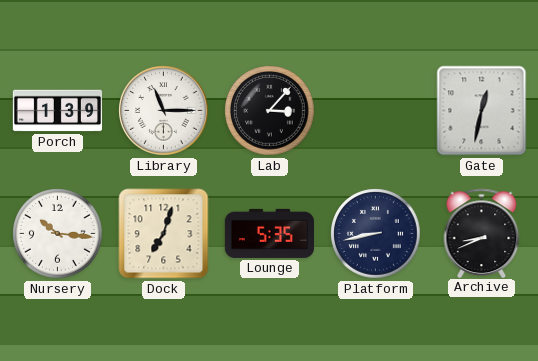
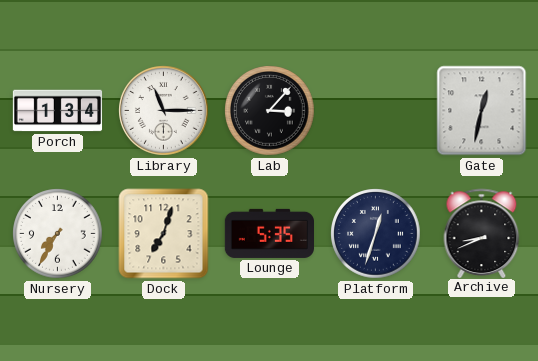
Porch: 1:39 -> 1:34 (58, 111)
Nursery: 10:16 -> 7:35 (58, 234)
Platform: 8:43 -> 12:33 (376, 234)
